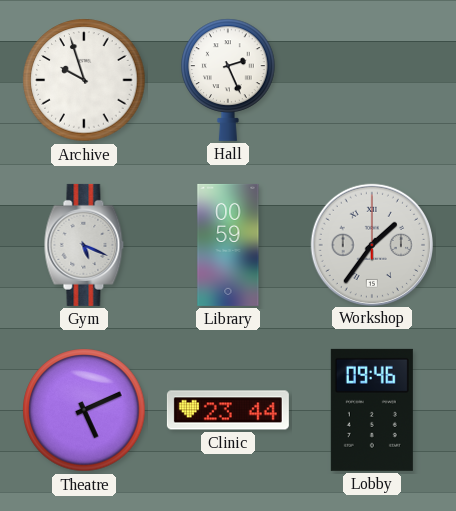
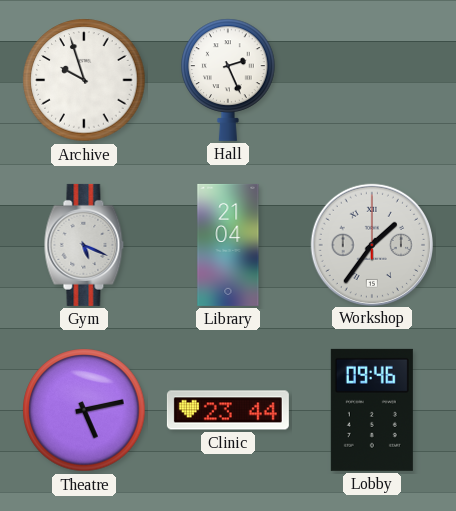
Library: 00:59 -> 21:04 (228, 245)
Theatre: 5:11 -> 5:13 (84, 410)
